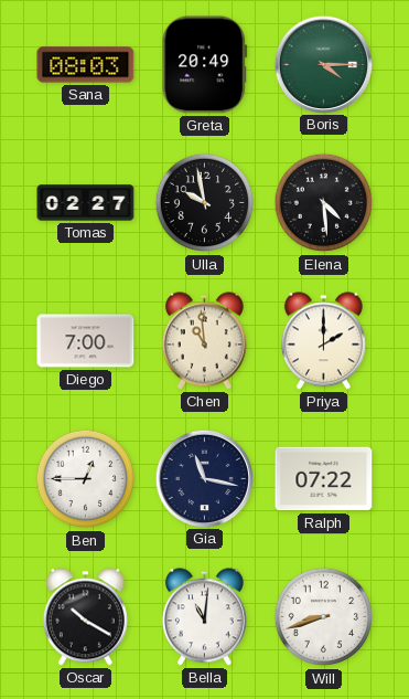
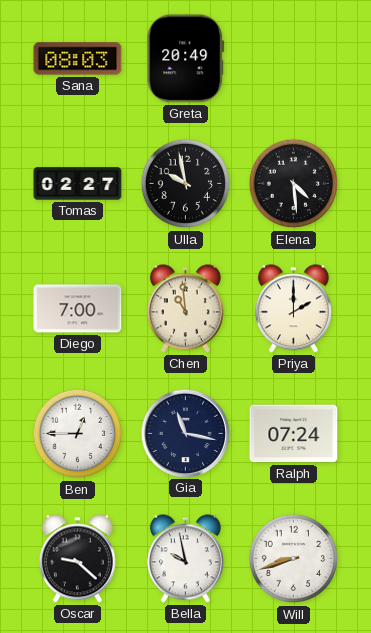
Boris: 4:15 -> none (323, 64)
Ralph: 07:22 -> 07:24 (294, 434)
Oscar: 10:20 -> 9:22 (77, 559)
Bella: 11:01 -> 9:58 (185, 559)
